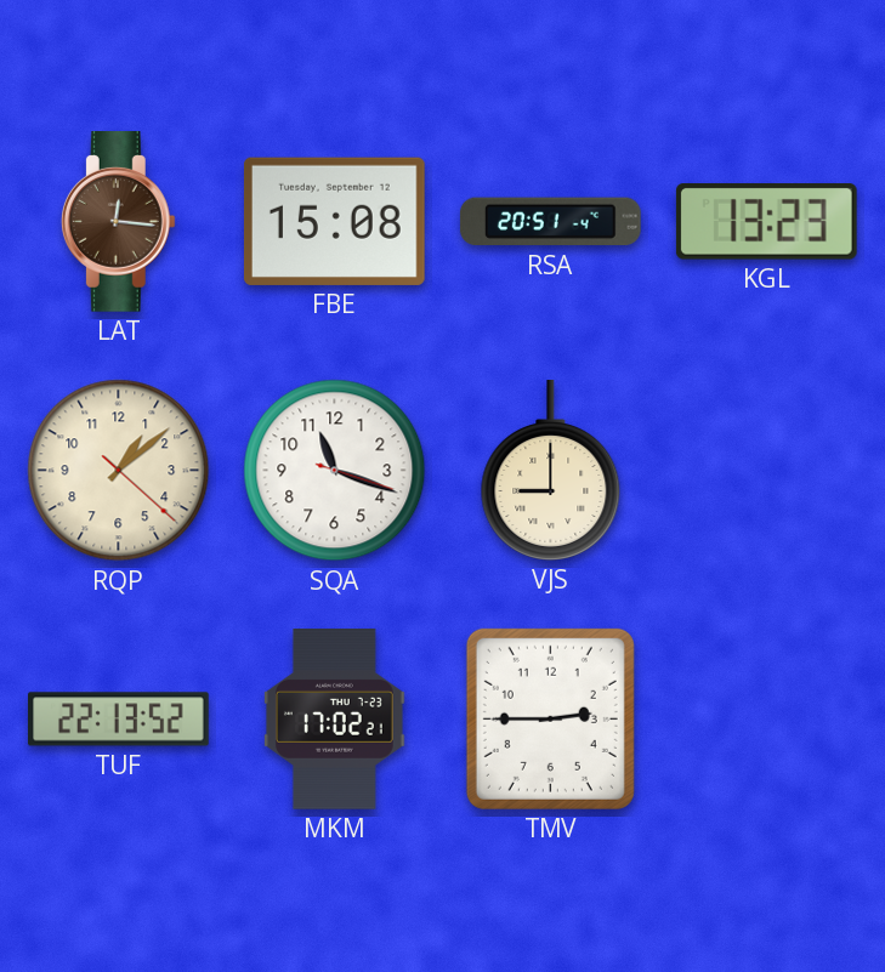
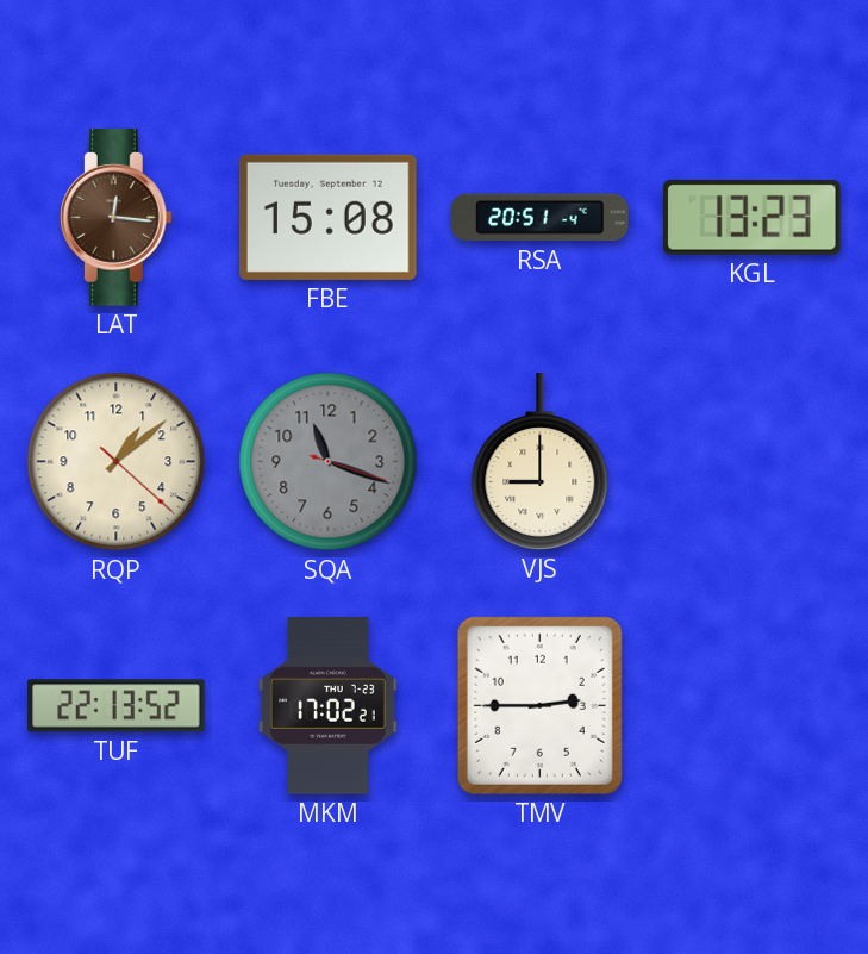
SQA dial: white -> grey (329, 462)
